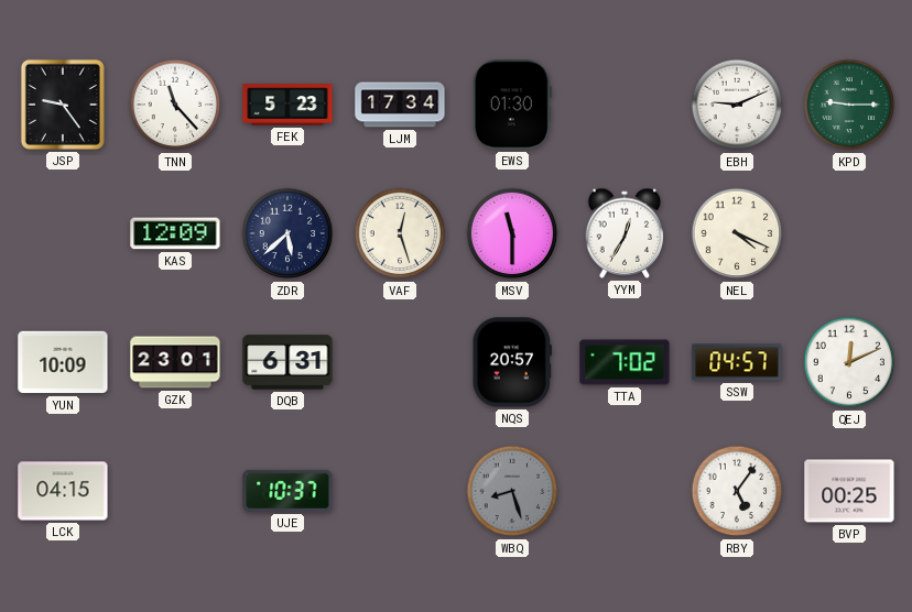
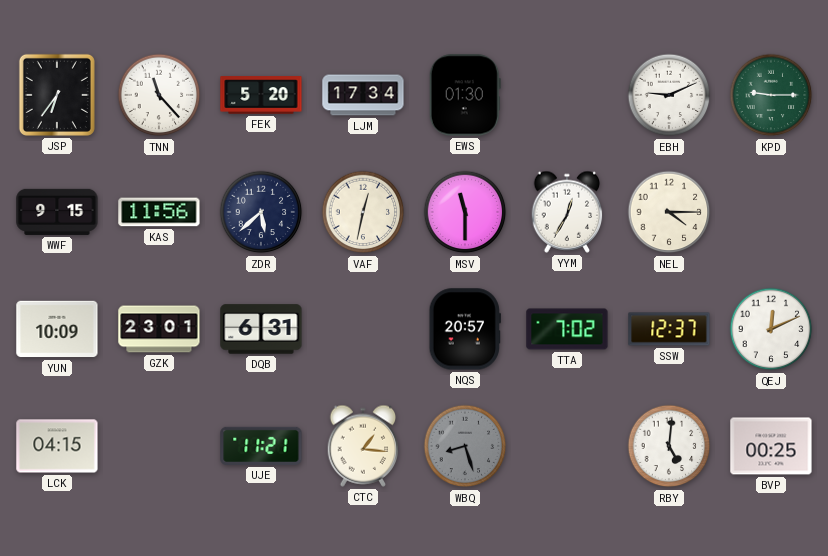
JSP: 9:24 -> 6:36 (57, 95)
FEK: 5:23 -> 5:20 (261, 95)
WWF: none -> 9:15 (57, 212)
KAS: 12:09 -> 11:56 (159, 212)
VAF: 12:27 -> 12:32 (363, 212)
NEL: 4:19 -> 4:15 (669, 212)
SSW: 04:57 -> 12:37 (669, 329)
UJE: 10:37 -> 11:21 (261, 446)
CTC: none -> 1:16 (363, 446)
RBY: 5:06 -> 5:01 (669, 446)
